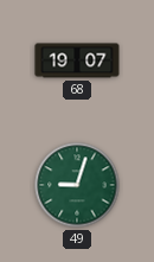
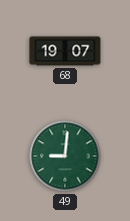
49: 9:03 -> 9:01 (65, 156)
